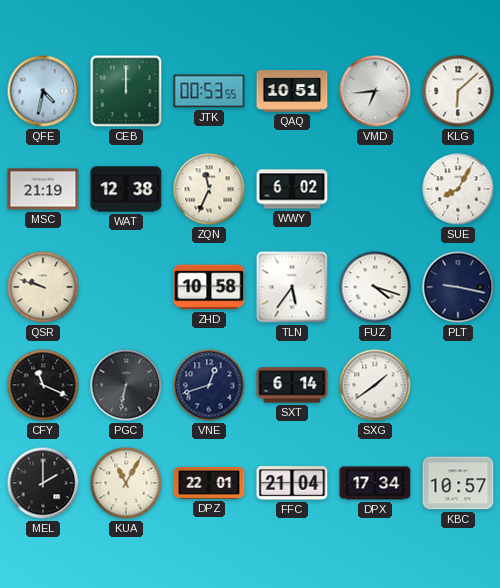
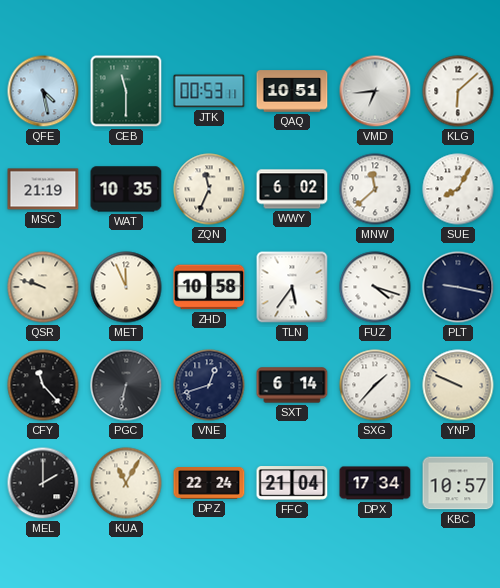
QFE: 4:32 -> 4:28 (43, 91)
CEB: 12:00 -> 11:30 (126, 91)
JTK: 00:53:55 -> 00:53:11 (209, 91)
WAT: 12:38 -> 10:35 (126, 189)
MNW: none -> 11:38 (375, 189)
MET: none -> 11:56 (126, 287)
CFY: 11:19 -> 11:23 (43, 385)
SXG: 1:39 -> 1:37 (375, 385)
YNP: none -> 9:49 (458, 385)
DPZ: 22:01 -> 22:24 (209, 484)
